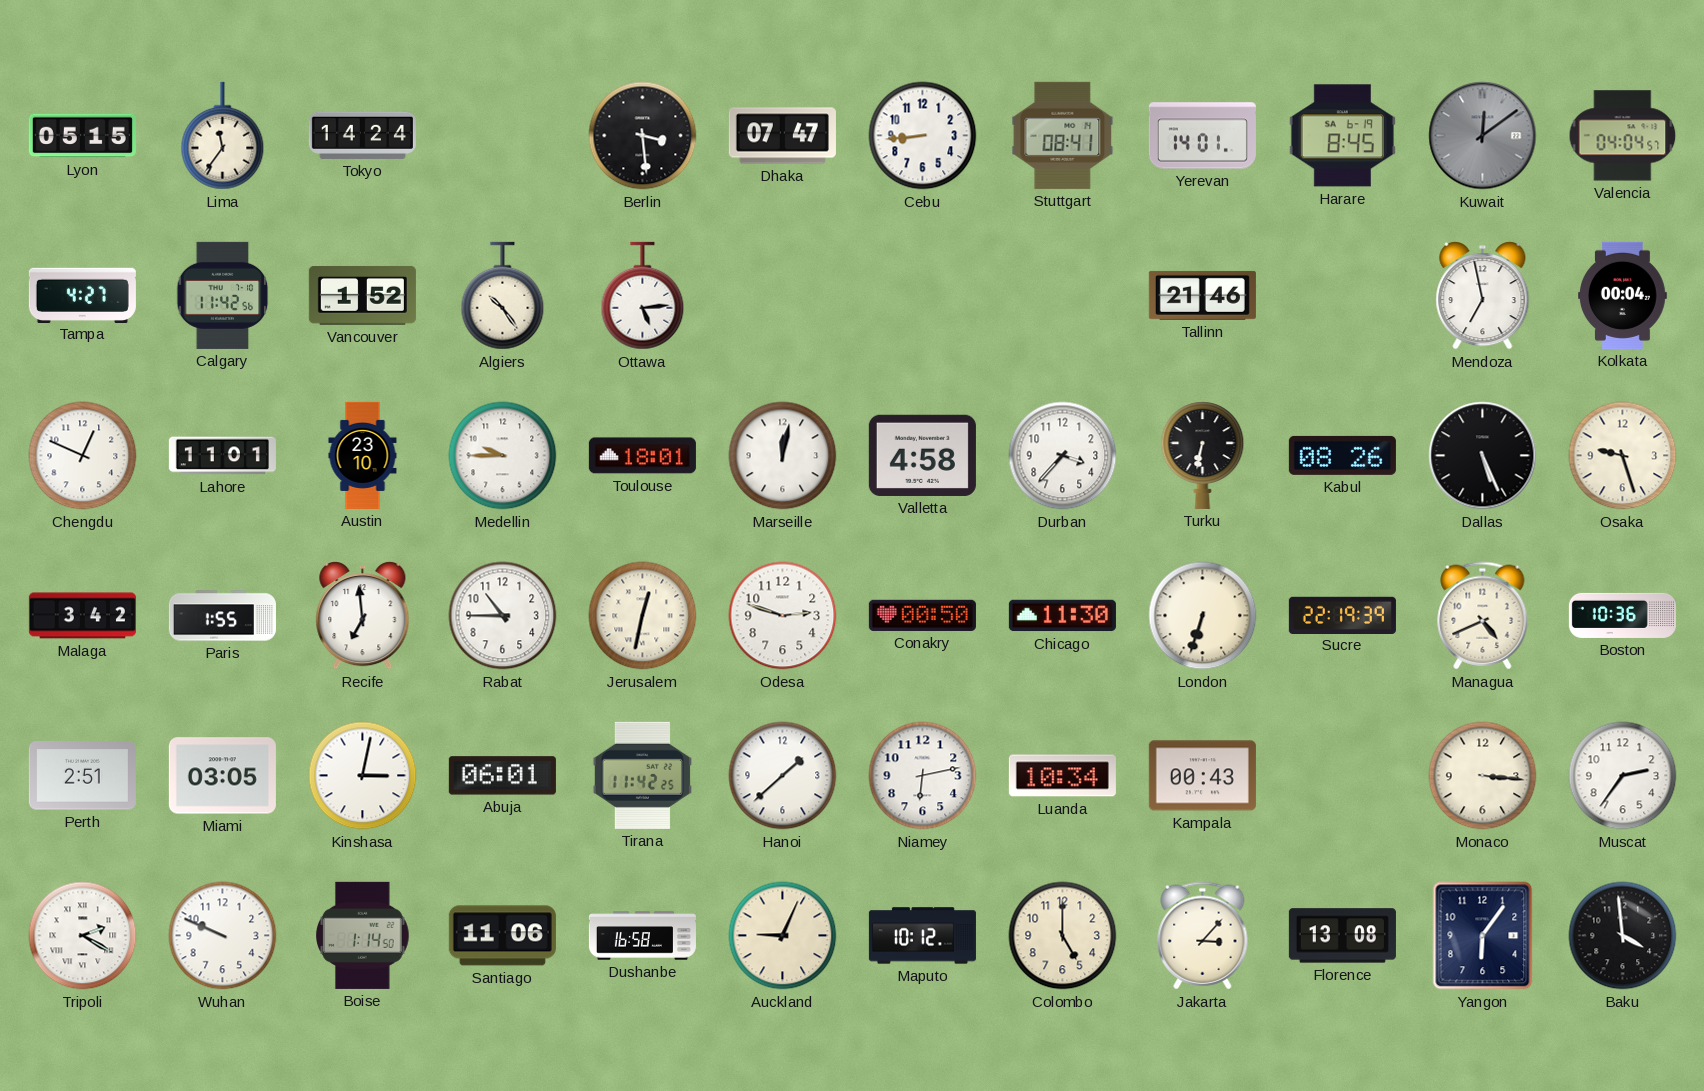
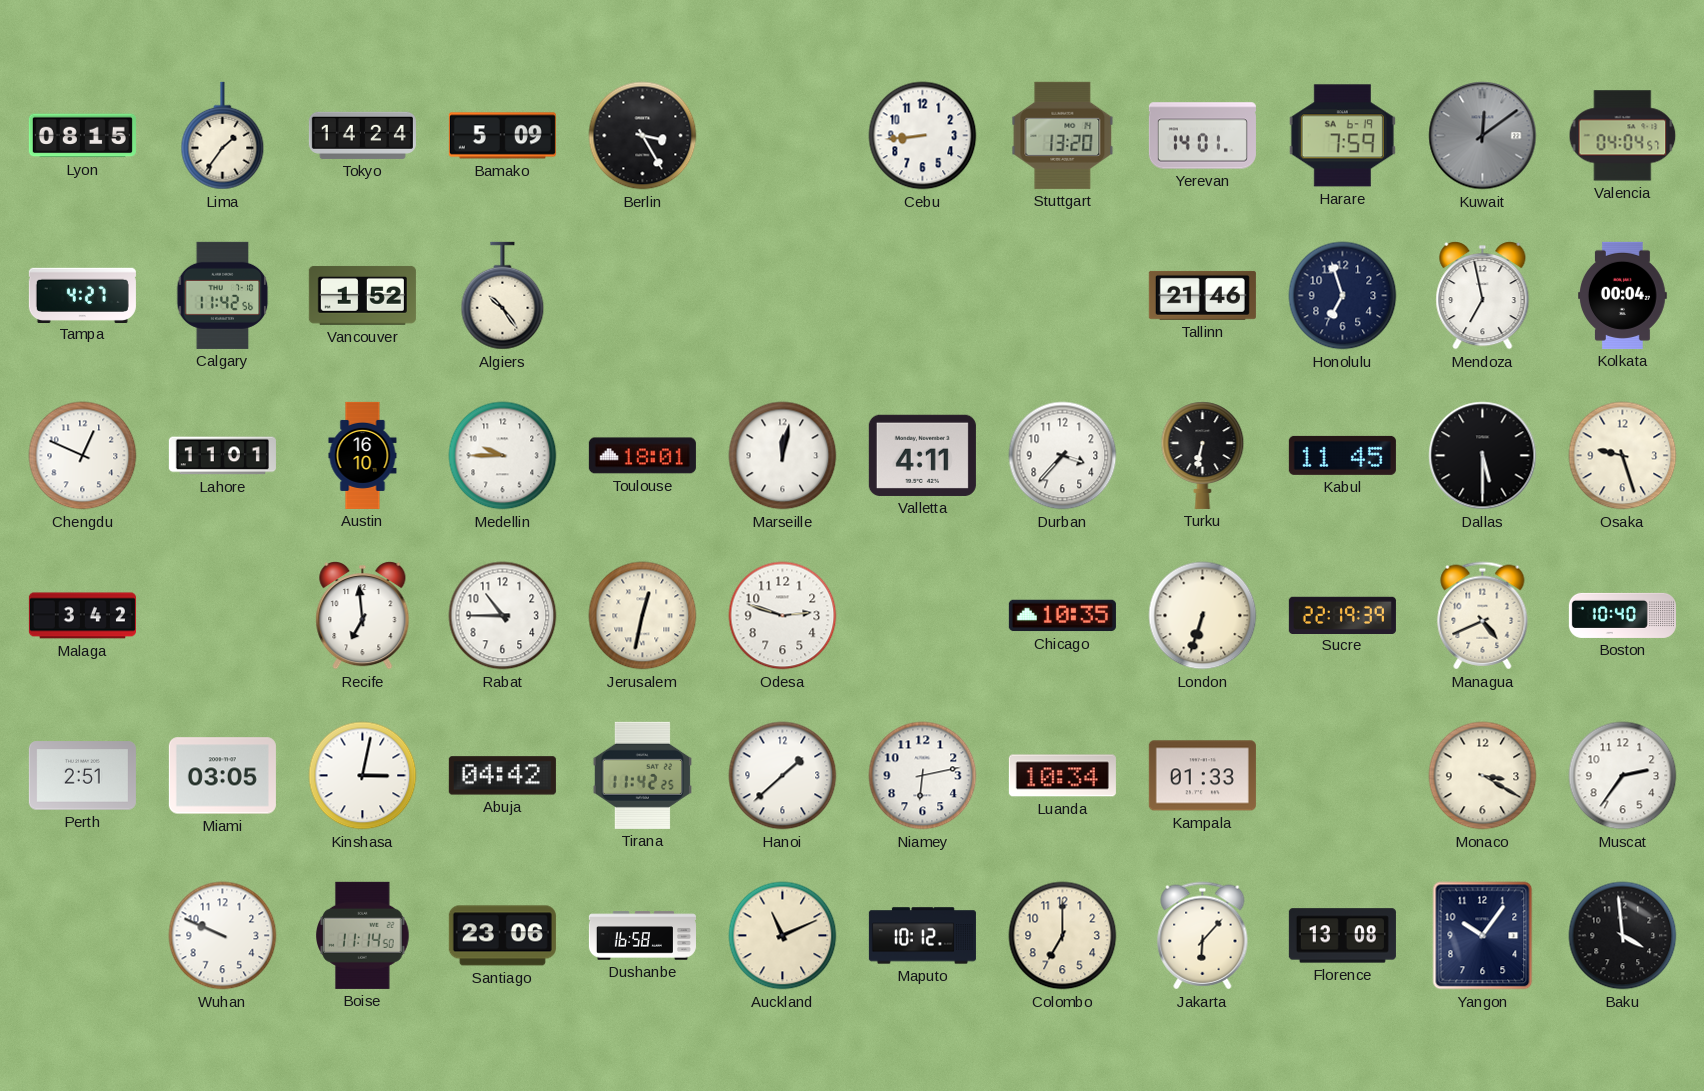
Lyon: 05:15 -> 08:15 (82, 136)
Lima: 11:36 -> 1:36 (223, 136)
Bamako: none -> 5:09 (502, 136)
Berlin: 3:29 -> 3:25 (643, 136)
Dhaka: 07:47 -> none (782, 136)
Stuttgart: 08:41 -> 13:20 (1063, 135)
Harare: 8:45 -> 7:59 (1342, 136)
Ottawa: 5:14 -> none (643, 296)
Honolulu: none -> 6:57 (1343, 296)
Austin: 23:10 -> 16:10 (363, 455)
Valletta: 4:58 -> 4:11 (922, 455)
Kabul: 08:26 -> 11:45 (1342, 455)
Dallas: 5:26 -> 5:30 (1483, 456)
Paris: 1:55 -> none (222, 616)
Conakry: 00:50 -> none (922, 615)
Chicago: 11:30 -> 10:35 (1062, 616)
Boston: 10:36 -> 10:40 (1622, 615)
Abuja: 06:01 -> 04:42 (502, 776)
Kampala: 00:43 -> 01:33 (1202, 776)
Monaco: 3:16 -> 3:20 (1483, 776)
Tripoli: 2:20 -> none (83, 936)
Boise: 1:14 -> 11:14 (363, 935)
Santiago: 11:06 -> 23:06 (502, 936)
Auckland: 9:04 -> 11:11 (783, 936)
Colombo: 5:00 -> 7:00 (1063, 936)
Jakarta: 3:07 -> 6:07 (1203, 936)
Yangon: 6:06 -> 10:06 (1483, 936)
